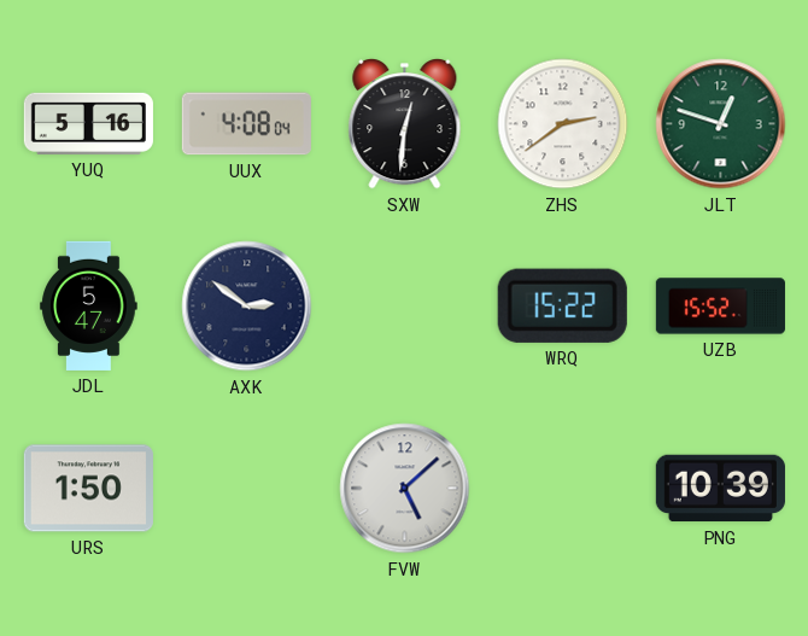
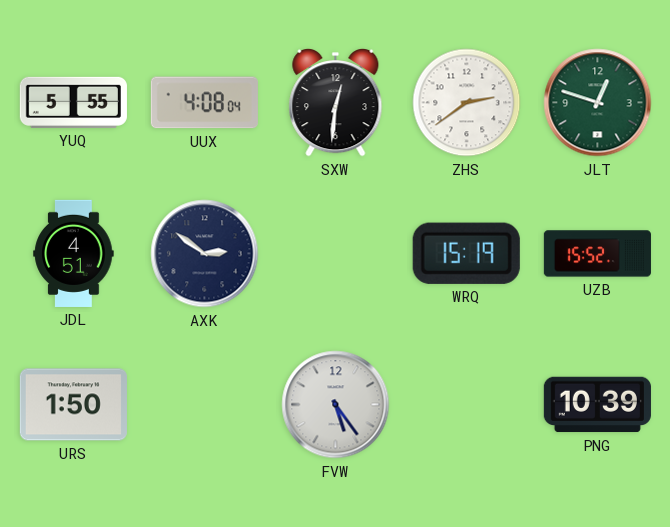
YUQ: 5:16 -> 5:55 (73, 102)
JDL: 5:47 -> 4:51 (74, 253)
WRQ: 15:22 -> 15:19 (466, 253)
FVW: 5:08 -> 5:24 (336, 405)
